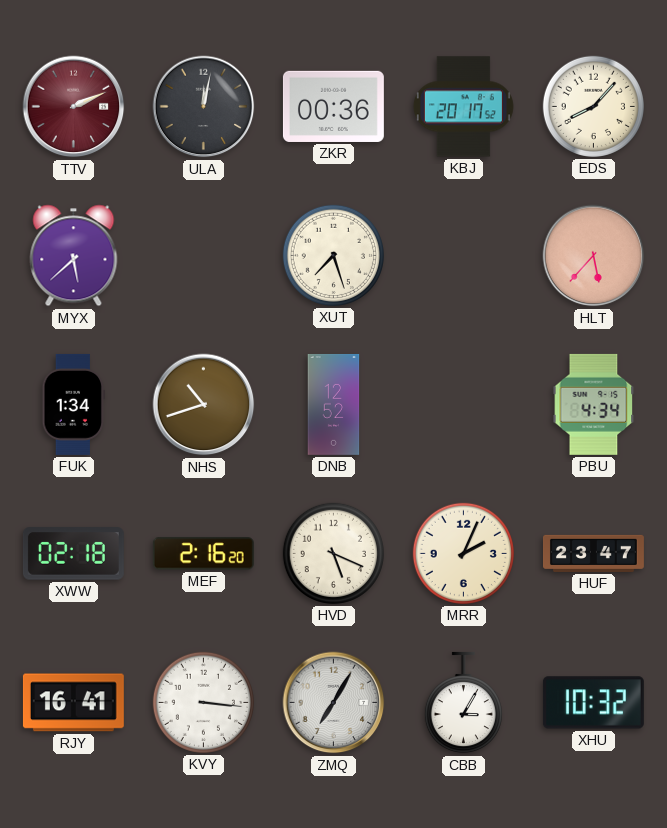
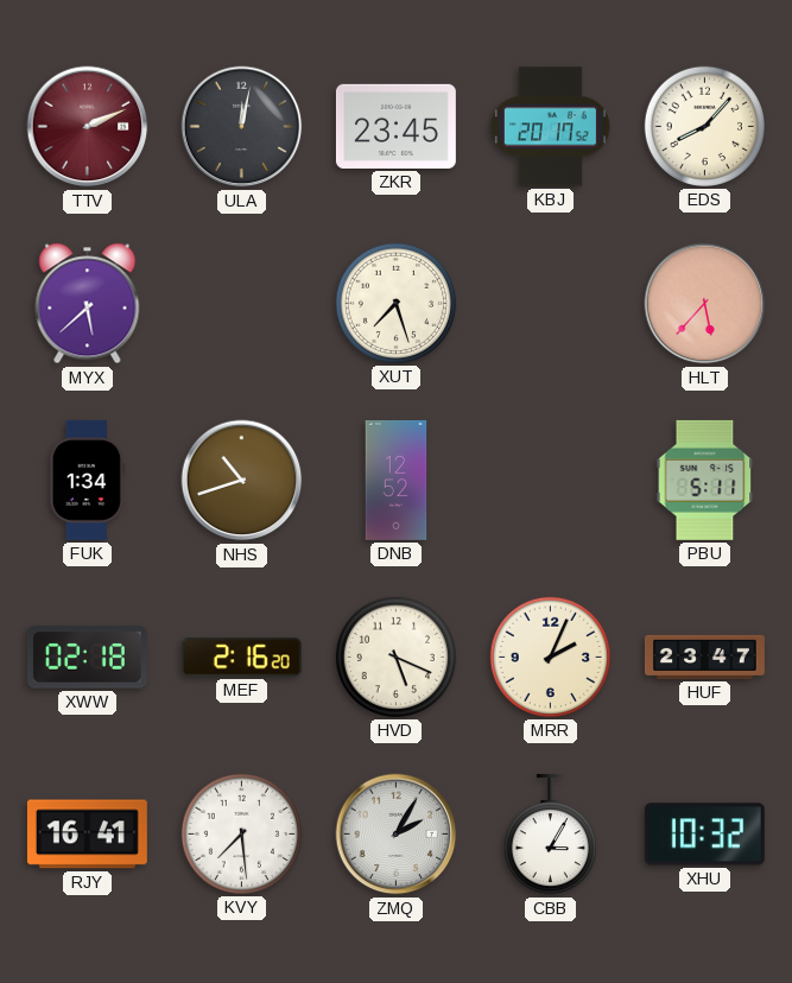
ZKR: 00:36 -> 23:45 (395, 126)
PBU: 4:34 -> 5:11 (705, 480)
KVY: 3:16 -> 7:29 (241, 833)
ZMQ: 7:05 -> 2:05 (397, 835)
